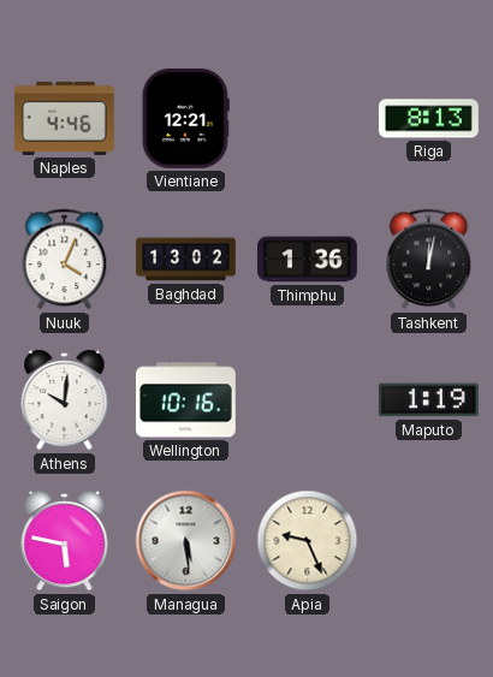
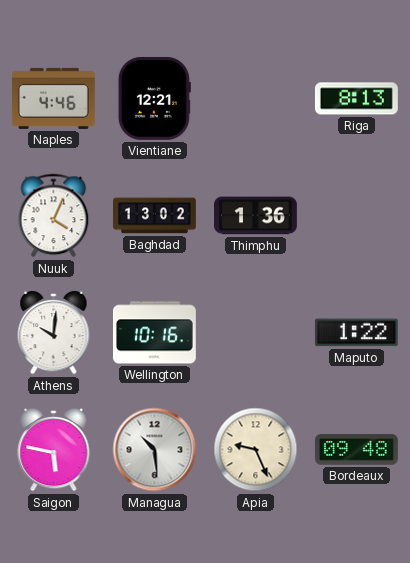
Tashkent: 12:02 -> none (429, 260)
Maputo: 1:19 -> 1:22 (356, 333)
Managua: 5:29 -> 10:29 (155, 450)
Bordeaux: none -> 09:48 (356, 450)
